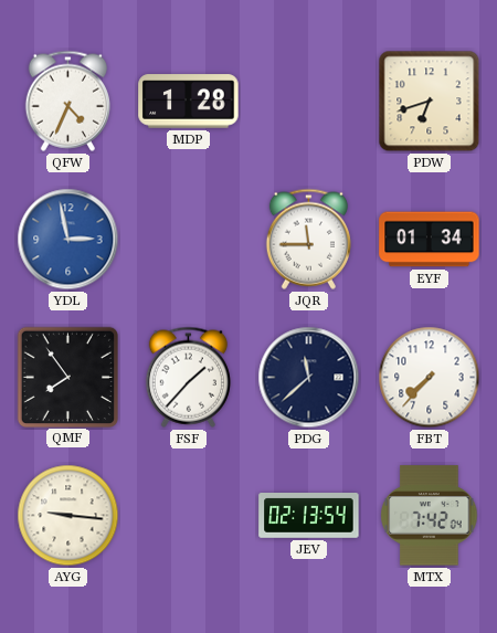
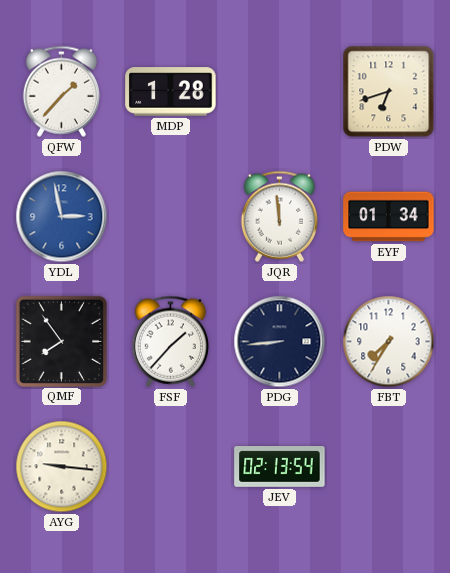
QFW: 4:34 -> 1:37 (61, 91)
JQR: 11:45 -> 11:59 (279, 216)
PDG: 11:38 -> 8:44 (280, 342)
FBT: 7:37 -> 7:35 (389, 342)
MTX: 7:42 -> none (430, 516)
